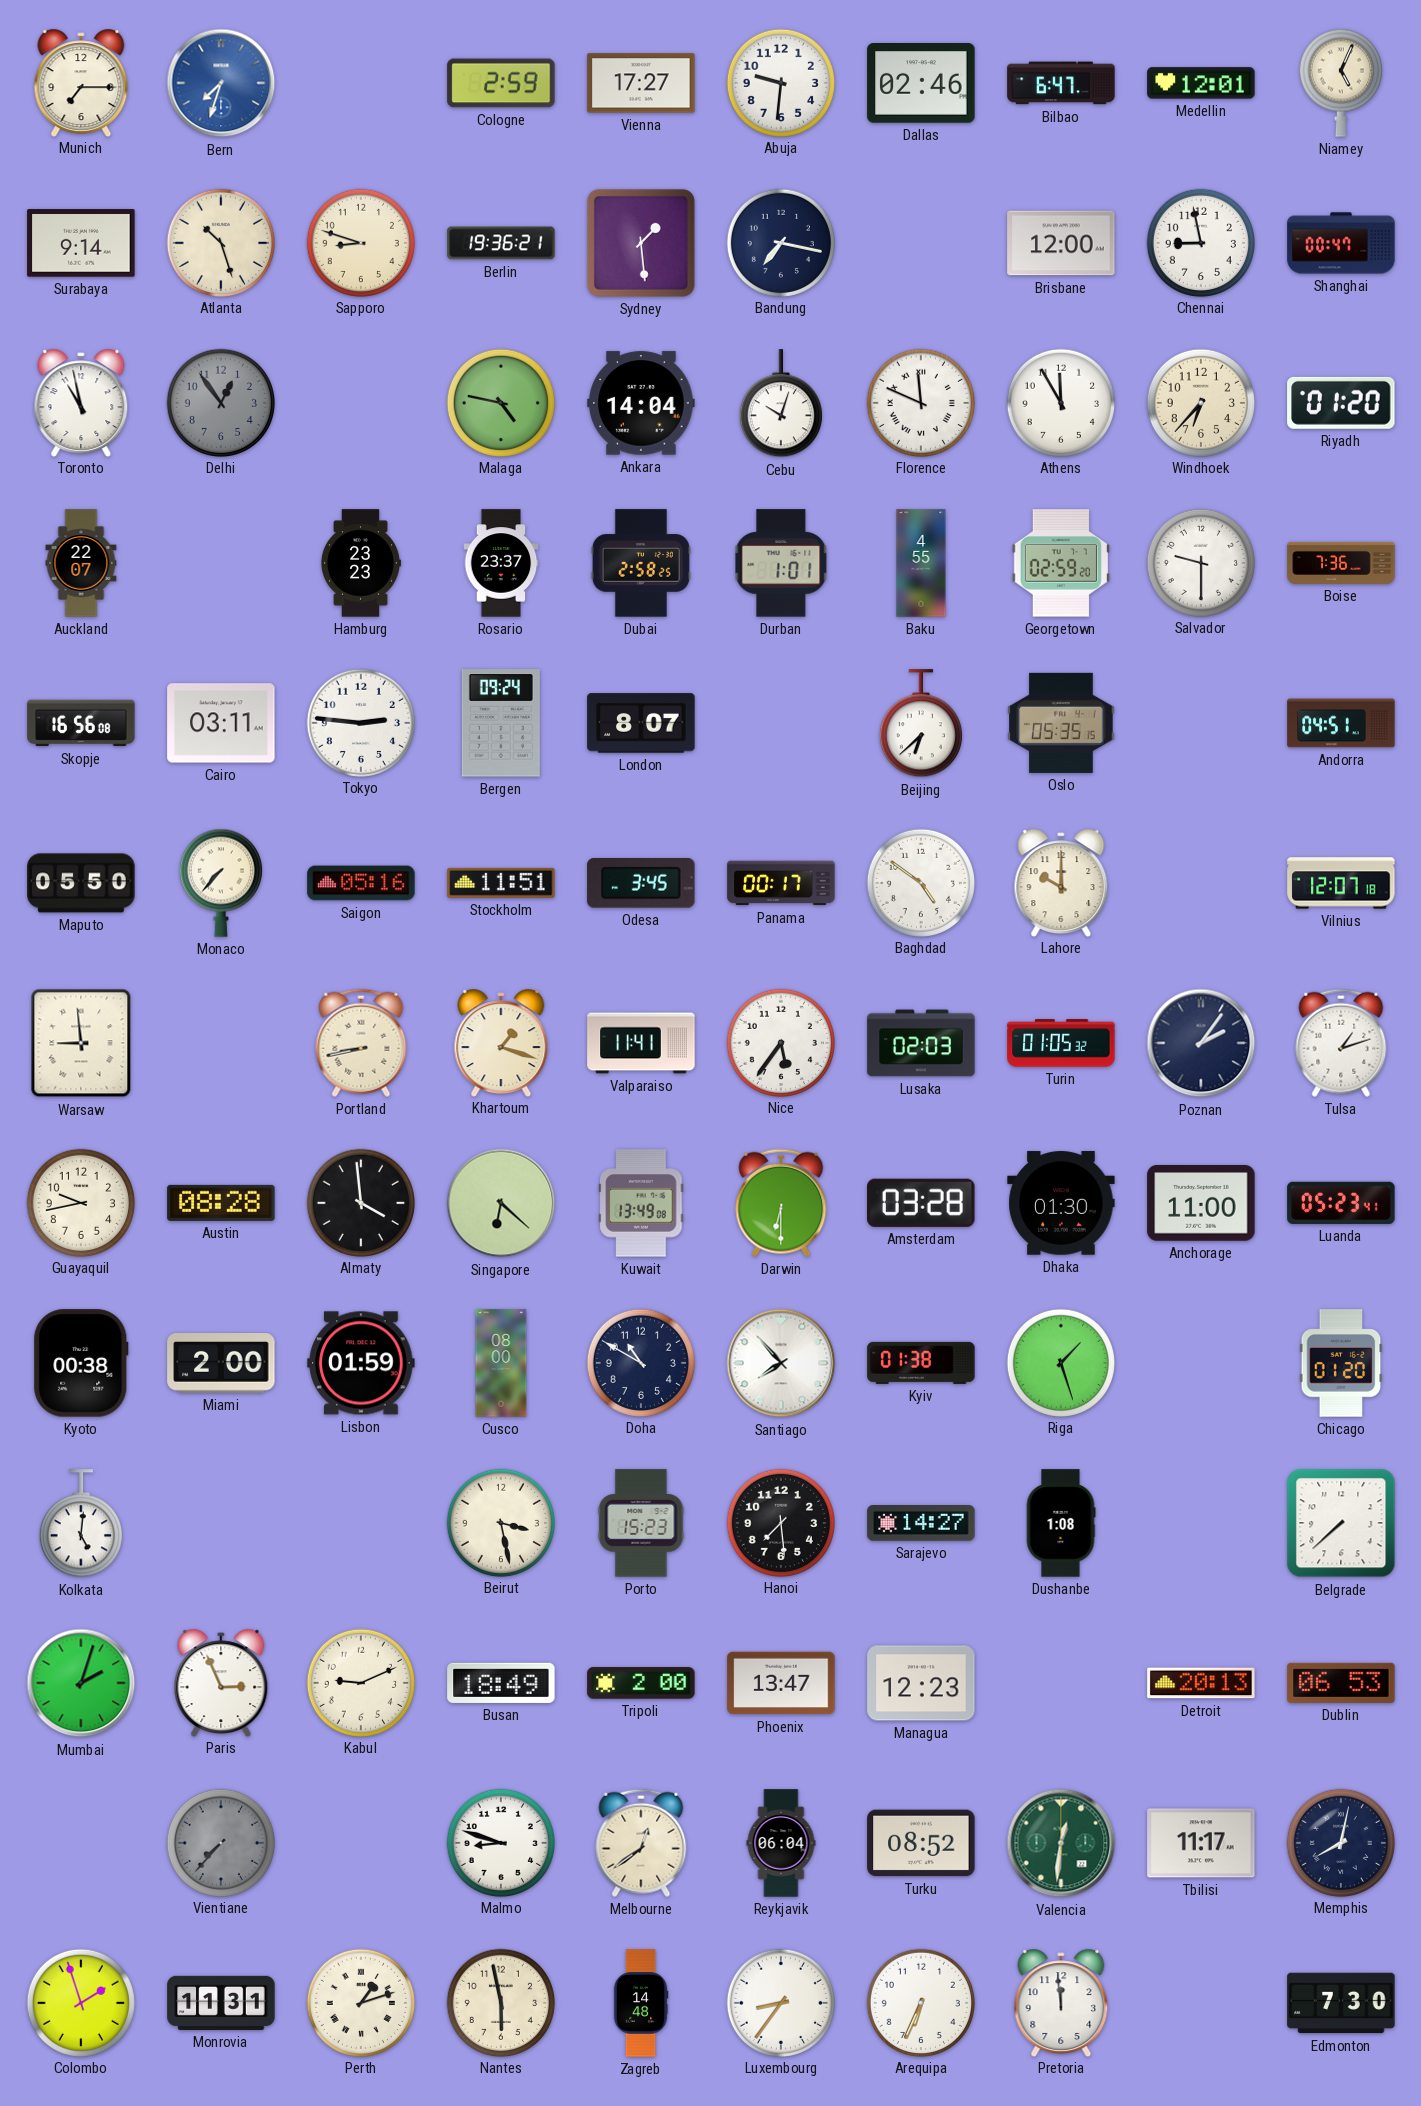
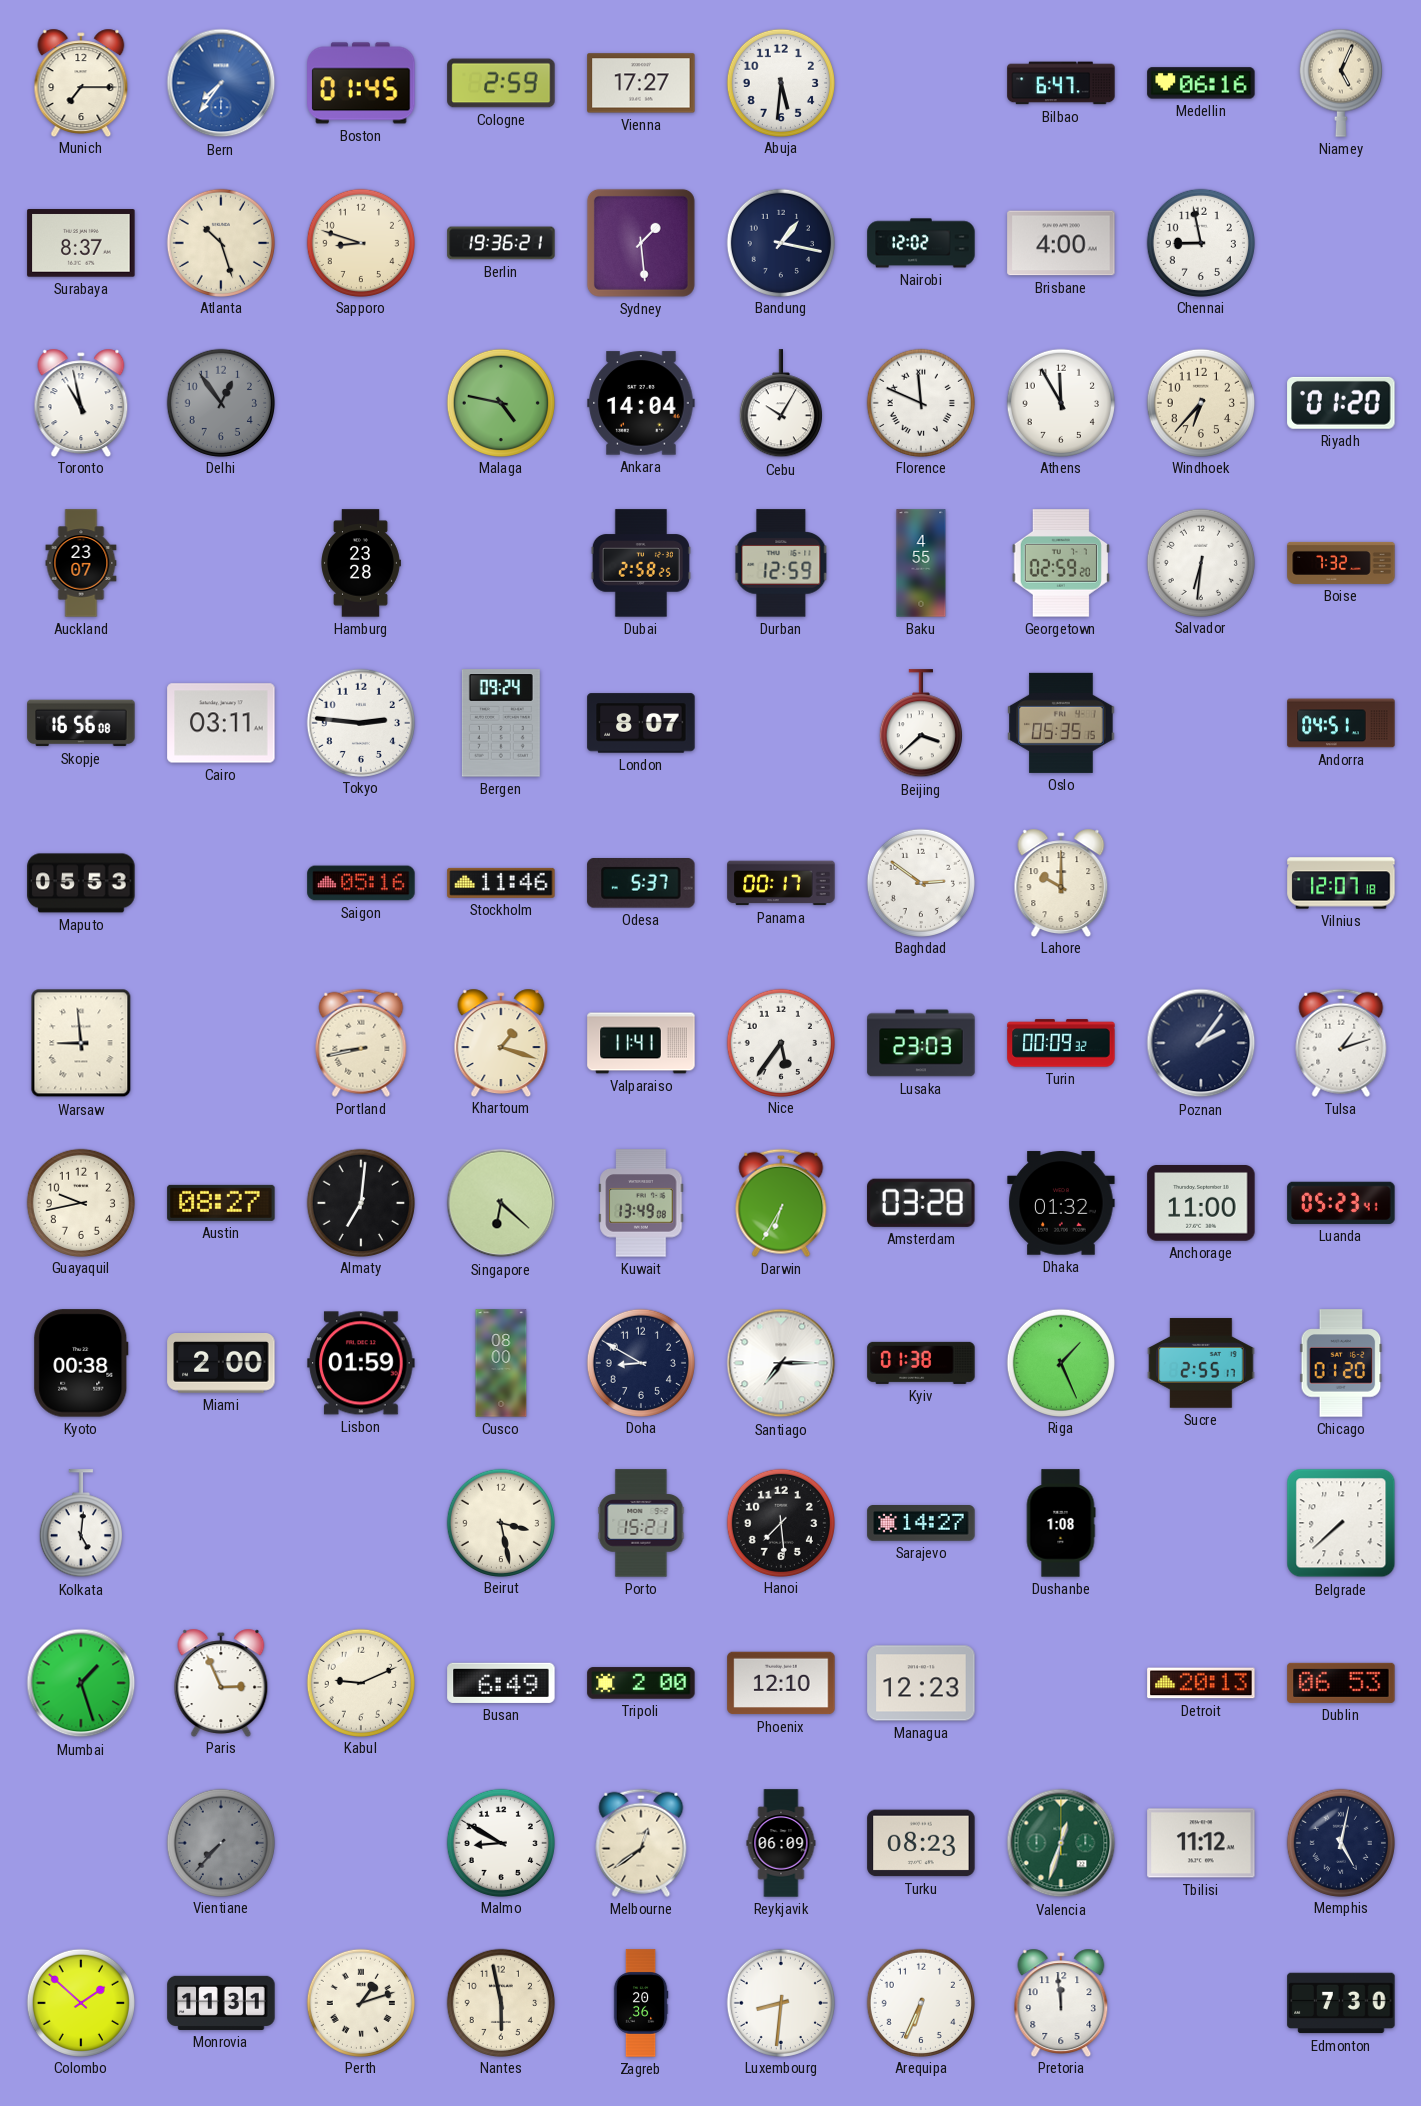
Bern: 7:33 -> 7:36 (221, 83)
Boston: none -> 01:45 (361, 83)
Abuja: 9:31 -> 5:31 (780, 82)
Dallas: 02:46 -> none (921, 84)
Medellin: 12:01 -> 06:16 (1201, 83)
Surabaya: 9:14 -> 8:37 (81, 243)
Bandung: 7:17 -> 1:17 (780, 242)
Nairobi: none -> 12:02 (921, 243)
Brisbane: 12:00 -> 4:00 (1061, 243)
Shanghai: 00:47 -> none (1341, 243)
Cebu: 10:03 -> 10:05 (781, 404)
Auckland: 22:07 -> 23:07 (81, 563)
Hamburg: 23:23 -> 23:28 (361, 563)
Rosario: 23:37 -> none (501, 563)
Durban: 1:01 -> 12:59 (781, 563)
Salvador: 9:30 -> 6:31 (1200, 562)
Boise: 7:36 -> 7:32 (1341, 563)
Beijing: 6:38 -> 3:38 (921, 724)
Maputo: 05:50 -> 05:53 (81, 883)
Monaco: 7:37 -> none (221, 883)
Stockholm: 11:51 -> 11:46 (501, 883)
Odesa: 3:45 -> 5:37 (641, 884)
Baghdad: 4:51 -> 2:51 (920, 882)
Lusaka: 02:03 -> 23:03 (921, 1043)
Turin: 01:05 -> 00:09 (1061, 1043)
Austin: 08:28 -> 08:27 (221, 1203)
Almaty: 3:59 -> 7:01 (360, 1202)
Darwin: 6:30 -> 6:35 (781, 1203)
Dhaka: 01:30 -> 01:32 (1061, 1203)
Doha: 10:50 -> 8:50 (640, 1362)
Santiago: 7:53 -> 7:15 (781, 1363)
Riga: 1:27 -> 1:26 (1060, 1362)
Sucre: none -> 2:55 (1201, 1363)
Porto: 15:23 -> 15:21 (641, 1523)
Mumbai: 2:03 -> 1:27 (81, 1683)
Busan: 18:49 -> 6:49 (501, 1683)
Phoenix: 13:47 -> 12:10 (781, 1683)
Malmo: 8:48 -> 8:50 (500, 1842)
Reykjavik: 06:04 -> 06:09 (781, 1843)
Turku: 08:52 -> 08:23 (921, 1843)
Valencia: 12:31 -> 12:33 (1061, 1843)
Tbilisi: 11:17 -> 11:12 (1201, 1843)
Memphis: 8:02 -> 5:02 (1340, 1842)
Colombo: 1:57 -> 1:52 (80, 2002)
Zagreb: 14:48 -> 20:36 (641, 2003)
Luxembourg: 8:36 -> 8:31 (780, 2002)
